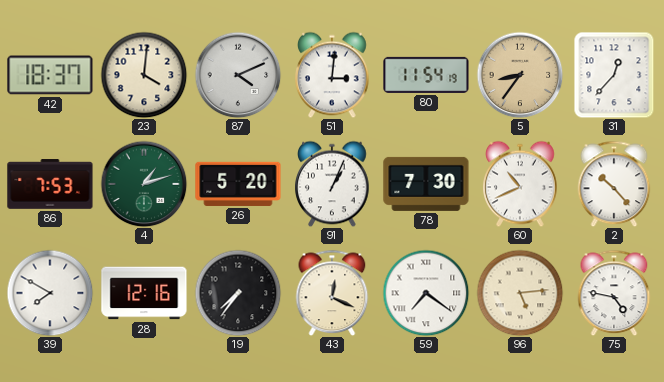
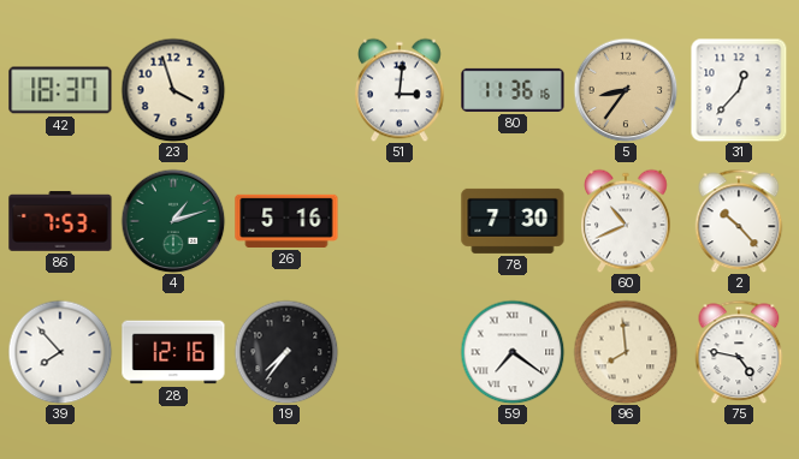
23: 4:01 -> 3:57 (173, 90)
87: 4:11 -> none (238, 75)
80: 11:54 -> 11:36 (513, 90)
26: 5:20 -> 5:16 (286, 221)
91: 1:04 -> none (332, 184)
39: 7:50 -> 7:53 (60, 352)
43: 12:19 -> none (332, 293)
96: 5:14 -> 7:59 (626, 352)
